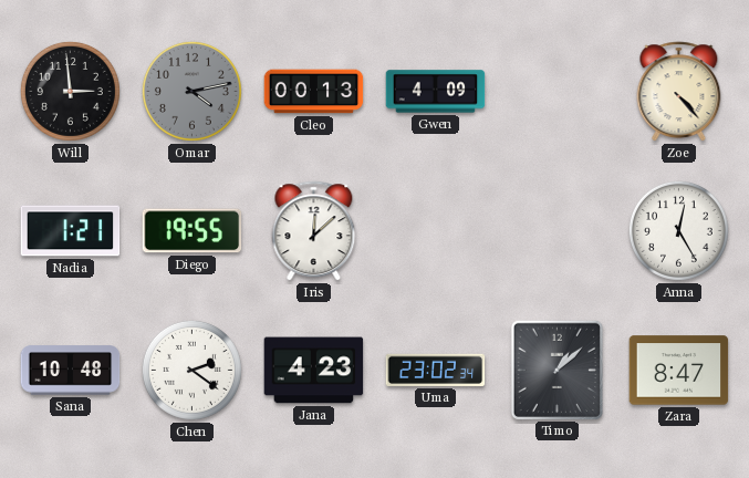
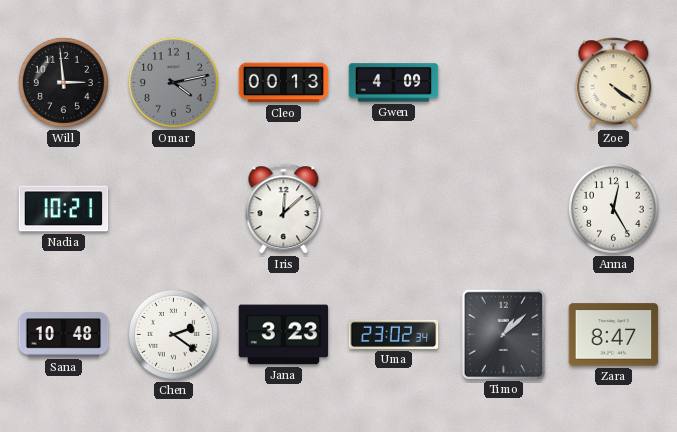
Zoe: 4:23 -> 4:21 (614, 83)
Nadia: 1:21 -> 10:21 (64, 209)
Diego: 19:55 -> none (193, 231)
Jana: 4:23 -> 3:23 (284, 335)
